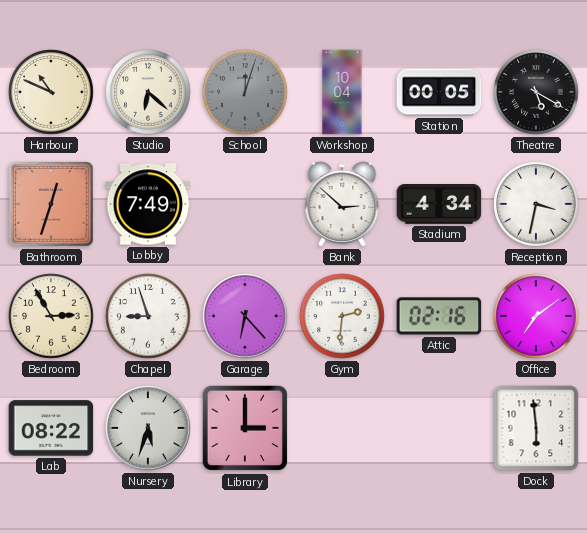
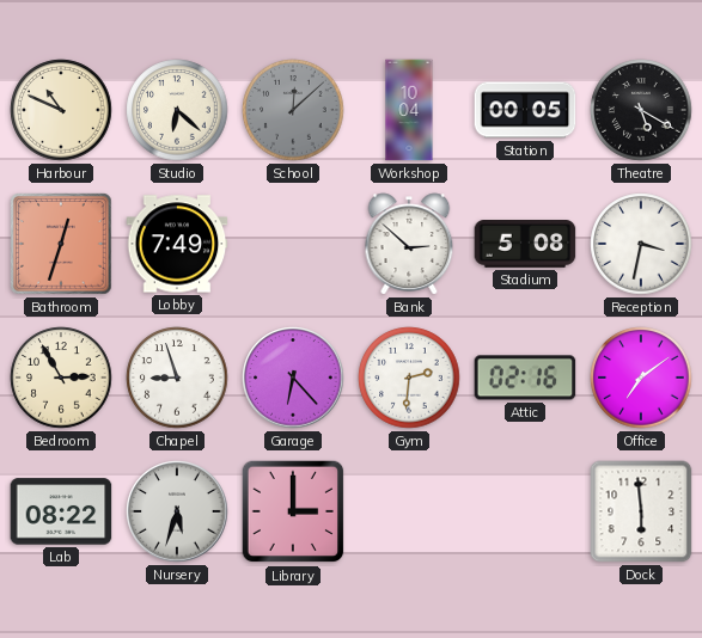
School: 12:03 -> 12:08 (293, 110)
Stadium: 4:34 -> 5:08 (525, 245)
